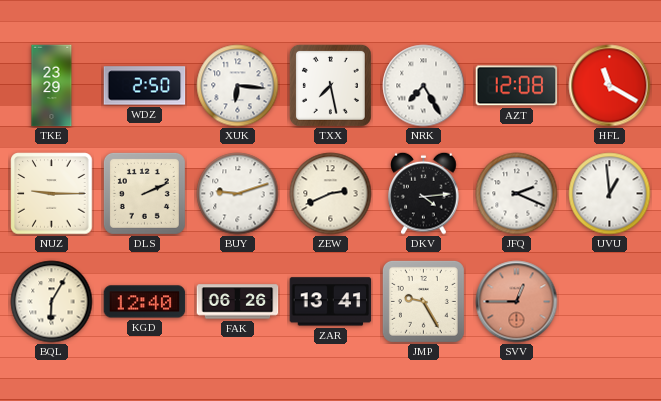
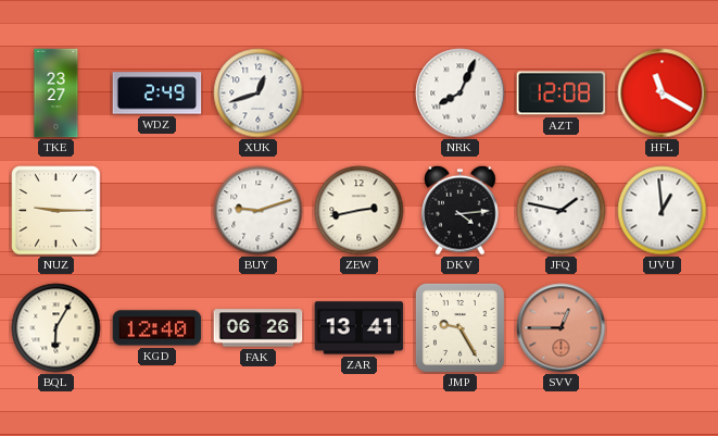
TKE: 23:29 -> 23:27 (56, 94)
WDZ: 2:50 -> 2:49 (158, 94)
XUK: 6:16 -> 12:42 (259, 94)
TXX: 7:28 -> none (330, 85)
NRK: 7:25 -> 8:04 (461, 94)
DLS: 2:11 -> none (144, 193)
ZEW: 2:41 -> 2:43 (360, 211)
JFQ: 2:19 -> 1:47 (562, 211)
